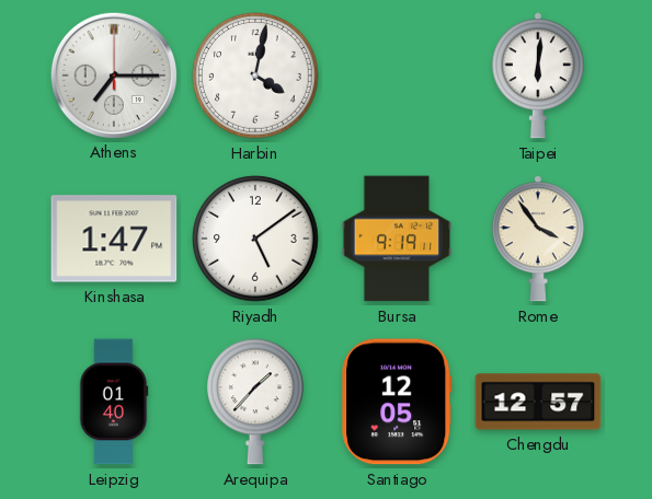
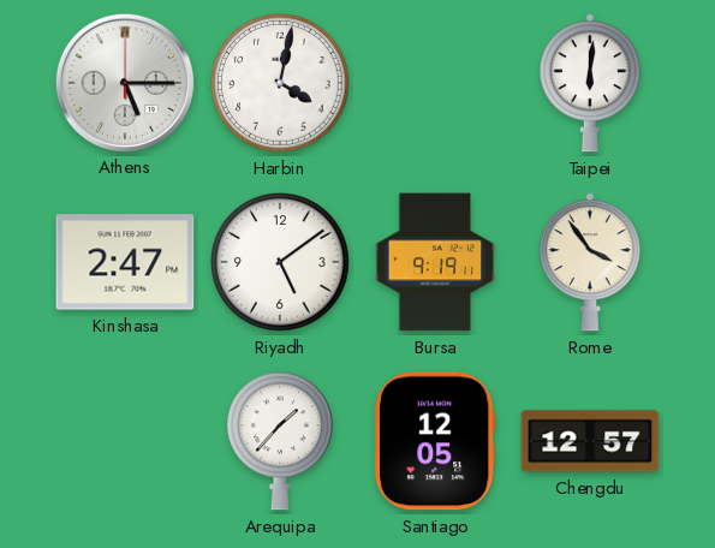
Athens: 7:15 -> 5:15 (124, 82)
Kinshasa: 1:47 -> 2:47 (125, 262)
Leipzig: 01:40 -> none (114, 402)
